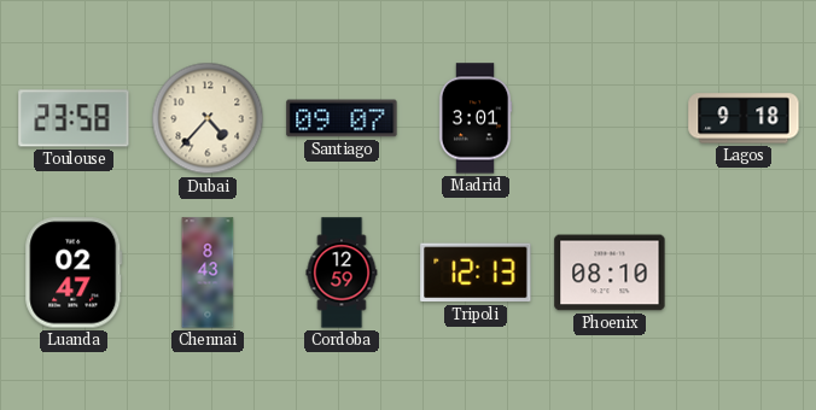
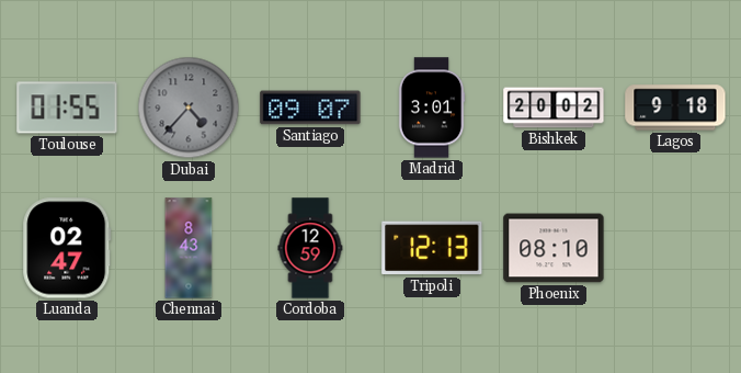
Toulouse: 23:58 -> 01:55 (67, 108)
Dubai dial: cream -> grey (189, 108)
Bishkek: none -> 20:02 (554, 108)
